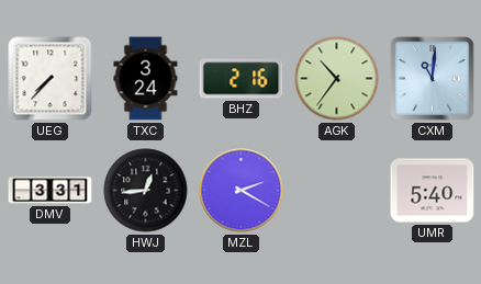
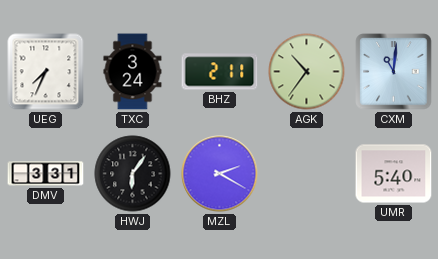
UEG: 7:37 -> 7:34 (46, 72)
BHZ: 2:16 -> 2:11 (220, 72)
HWJ: 12:44 -> 6:06 (133, 174)
